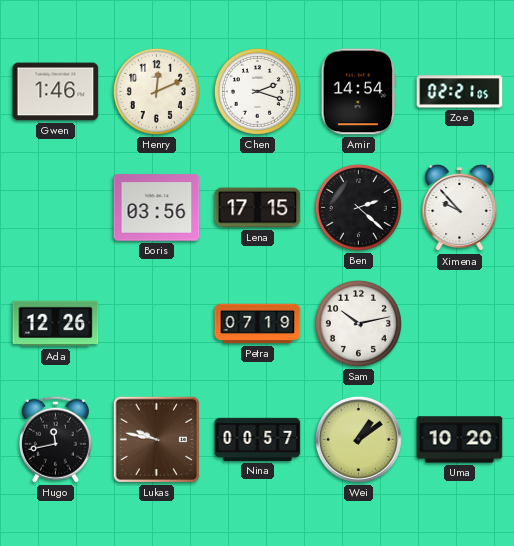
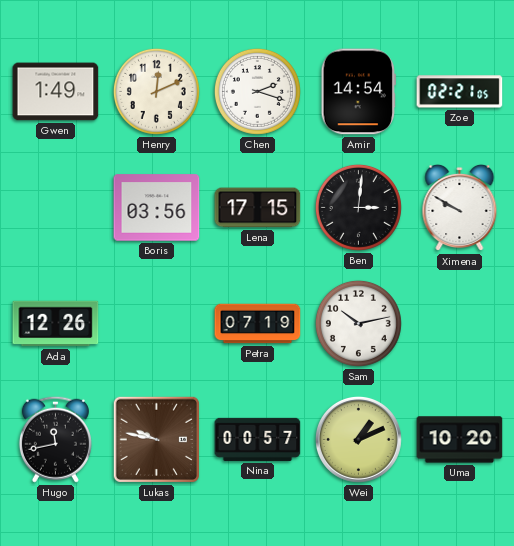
Gwen: 1:46 -> 1:49 (56, 92)
Ben: 2:22 -> 3:01 (358, 207)
Ximena: 9:53 -> 9:50 (460, 208)
Wei: 1:09 -> 1:11 (358, 439)
